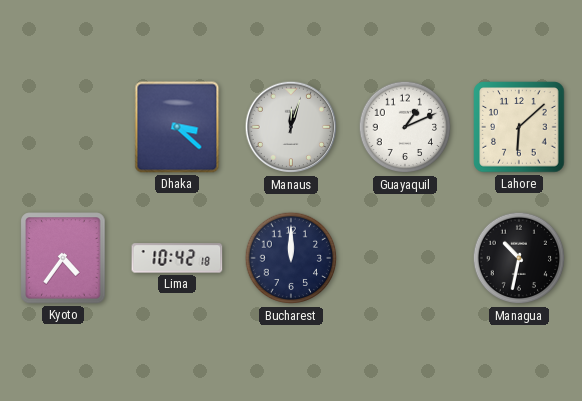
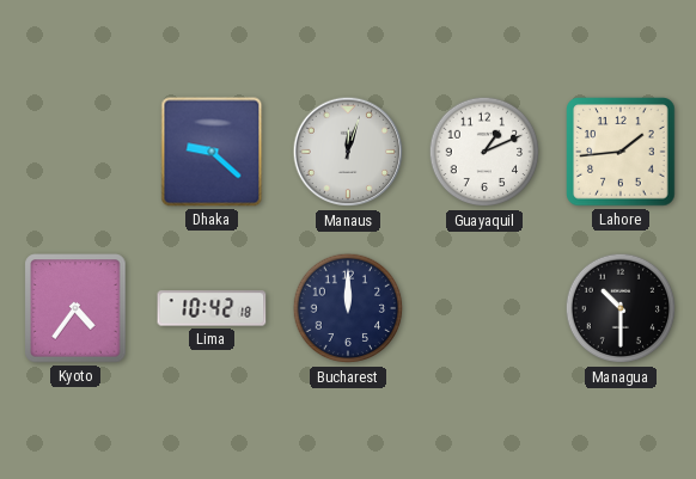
Dhaka: 3:22 -> 9:22 (212, 152)
Lahore: 6:08 -> 1:44 (621, 152)
Managua: 10:32 -> 10:30 (621, 308)
